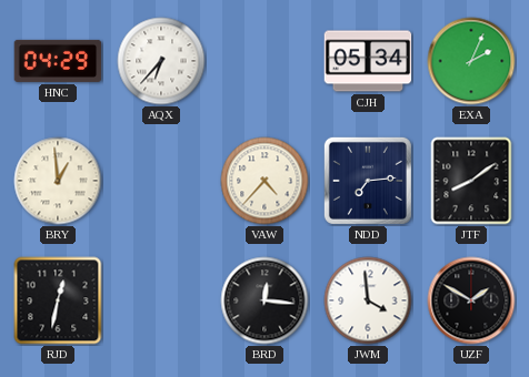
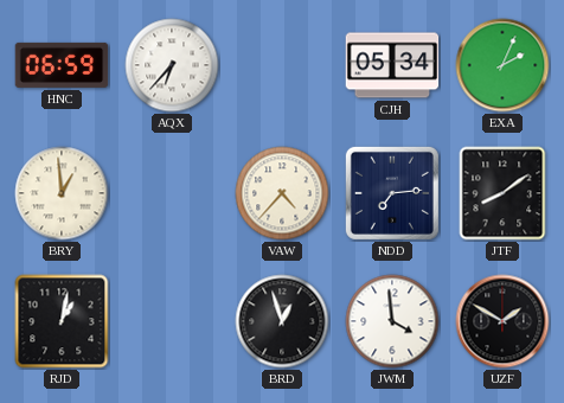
HNC: 04:29 -> 06:59 (62, 65)
RJD: 12:32 -> 1:02 (62, 321)
BRD: 12:16 -> 12:57 (282, 321)
